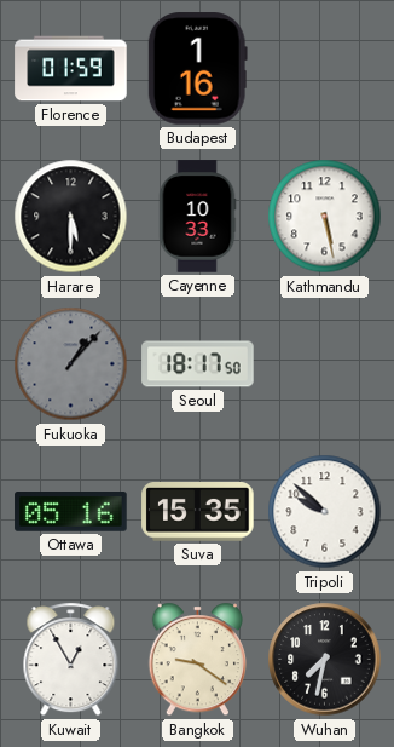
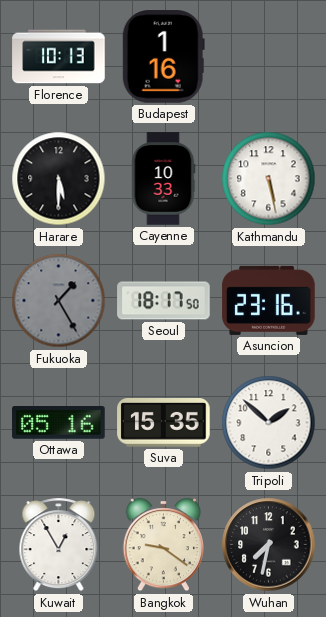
Florence: 01:59 -> 10:13 (59, 57)
Fukuoka: 1:07 -> 1:25 (59, 301)
Asuncion: none -> 23:16 (269, 300)
Tripoli: 9:52 -> 1:52 (269, 423)
